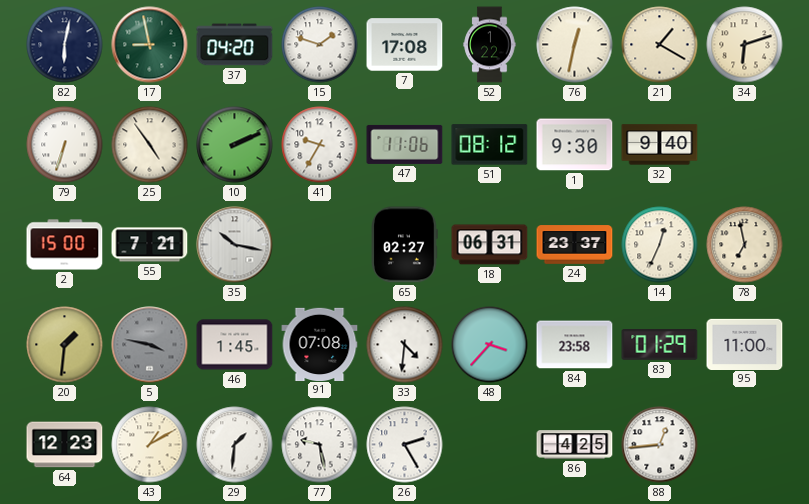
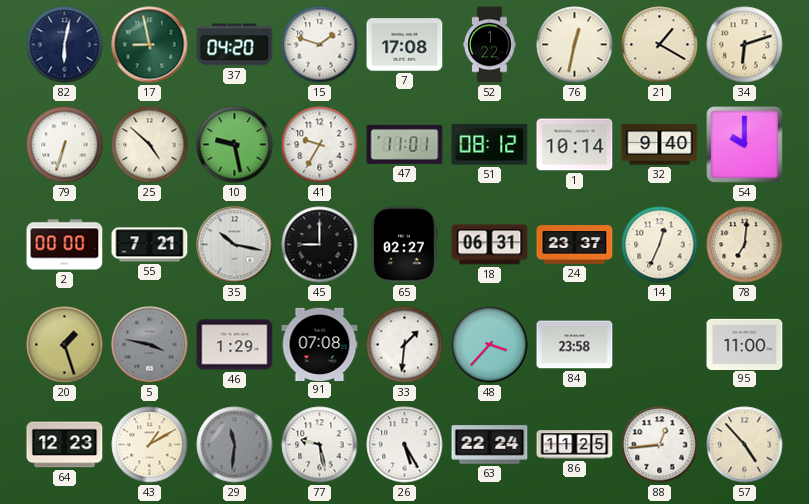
25: 4:54 -> 4:52 (150, 145)
10: 2:11 -> 9:28 (235, 145)
47: 11:06 -> 11:01 (405, 144)
1: 9:30 -> 10:14 (575, 145)
54: none -> 10:00 (745, 145)
2: 15:00 -> 00:00 (65, 245)
45: none -> 9:00 (320, 245)
78: 6:58 -> 7:01 (745, 245)
20: 1:31 -> 1:27 (65, 345)
46: 1:45 -> 1:29 (235, 345)
33: 4:31 -> 1:31 (405, 345)
83: 01:29 -> none (660, 345)
29: 1:31 -> 11:31 (235, 445)
29 dial: white -> grey (235, 445)
26: 2:25 -> 5:25 (405, 445)
63: none -> 22:24 (490, 445)
86: 4:25 -> 11:25 (575, 445)
57: none -> 4:53 (745, 445)
